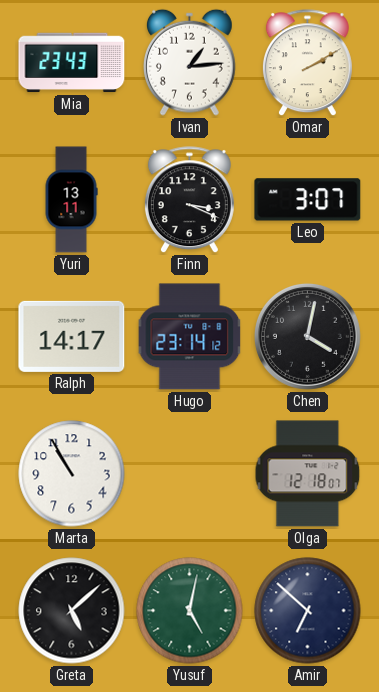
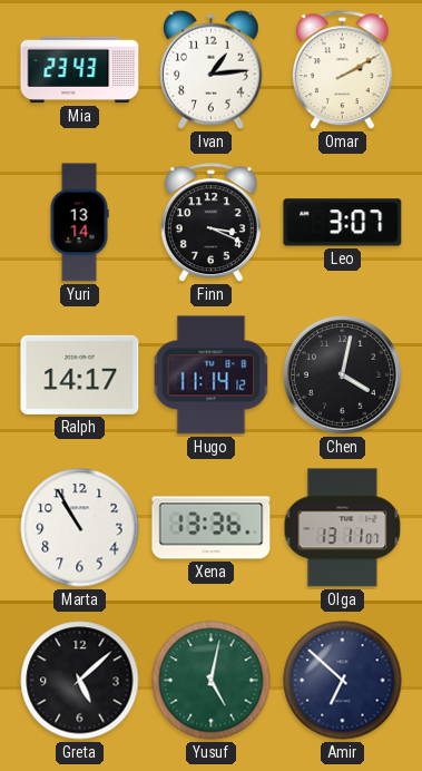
Yuri: 13:11 -> 13:14 (79, 223)
Hugo: 23:14 -> 11:14 (212, 375)
Xena: none -> 13:36 (212, 528)
Olga: 12:18 -> 13:11 (343, 528)
